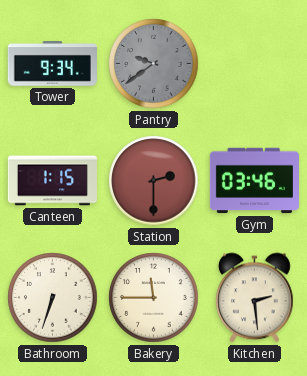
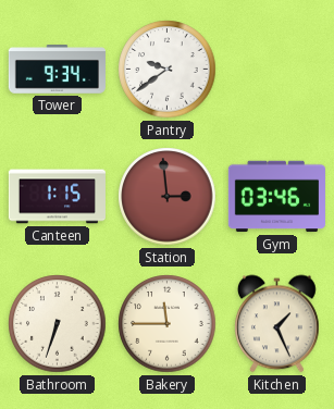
Pantry dial: grey -> white (168, 70)
Station: 2:30 -> 2:59 (168, 197)
Kitchen: 2:29 -> 1:26 (277, 324)
